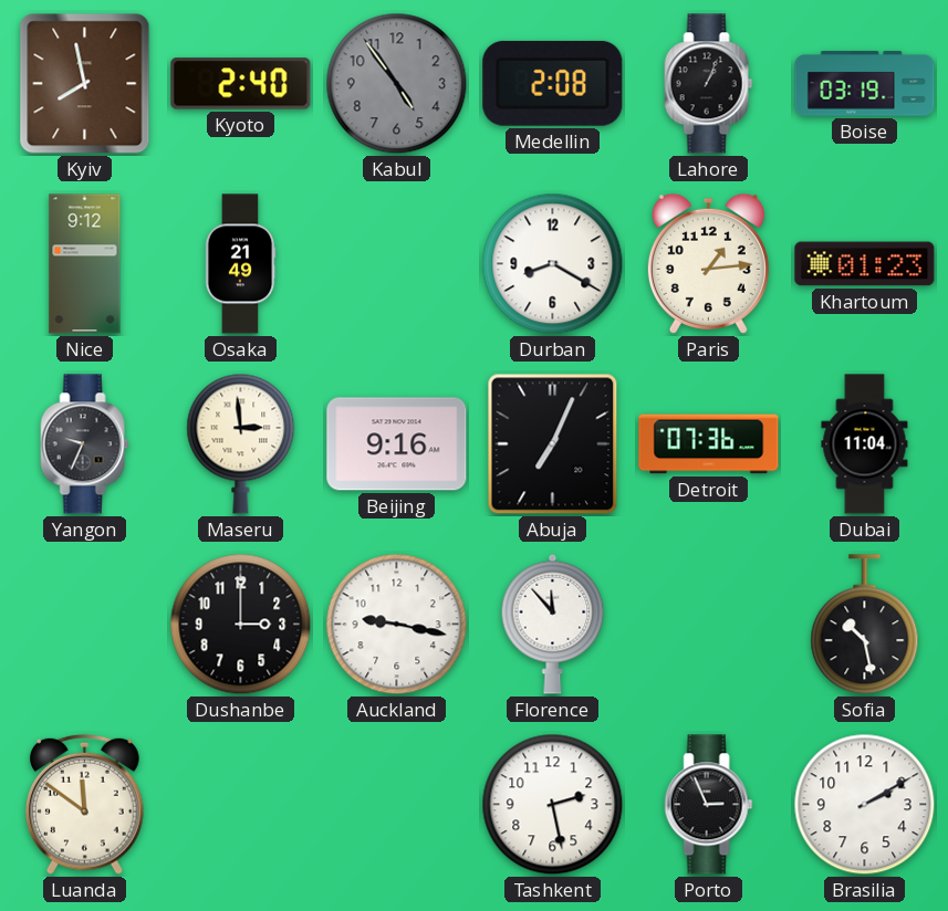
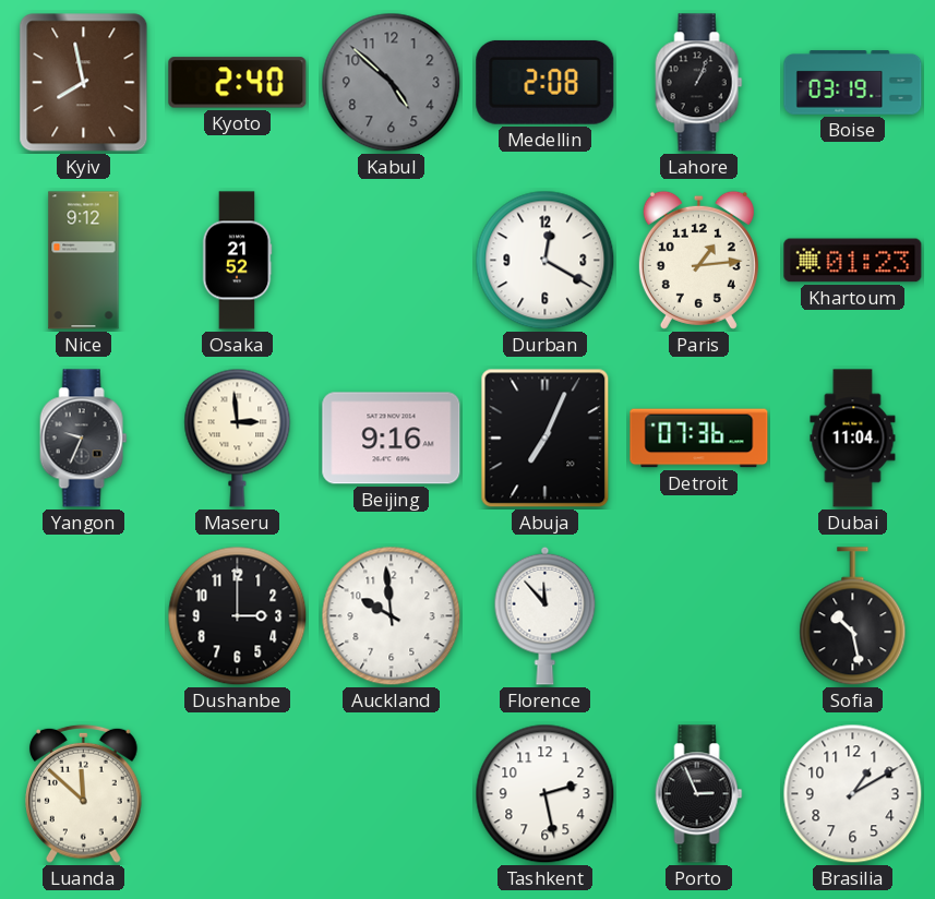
Kabul: 4:54 -> 4:52 (392, 83)
Osaka: 21:49 -> 21:52 (237, 261)
Durban: 8:20 -> 12:20 (546, 261)
Auckland: 9:17 -> 9:59 (392, 616)
Luanda: 11:51 -> 11:52 (84, 793)
Brasilia: 2:10 -> 1:10 (853, 794)
